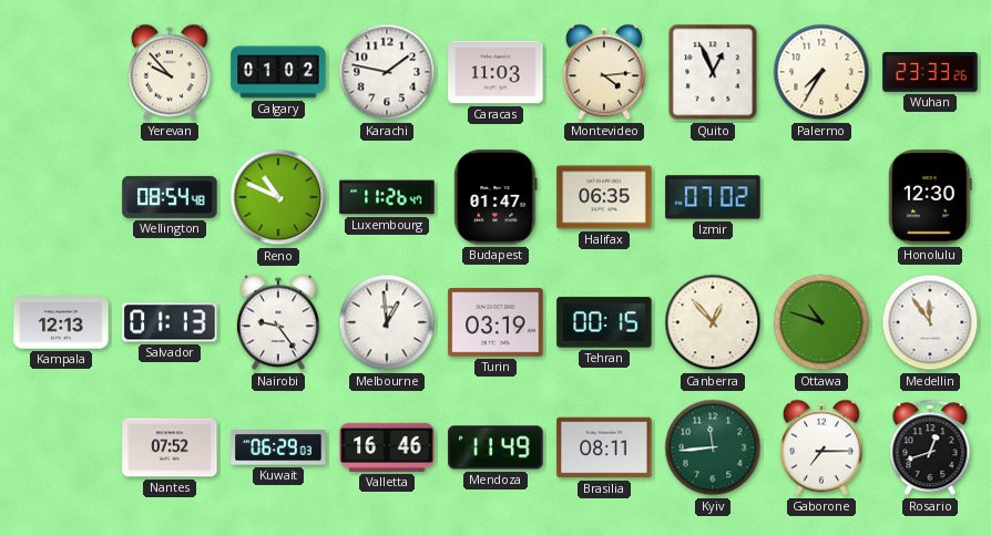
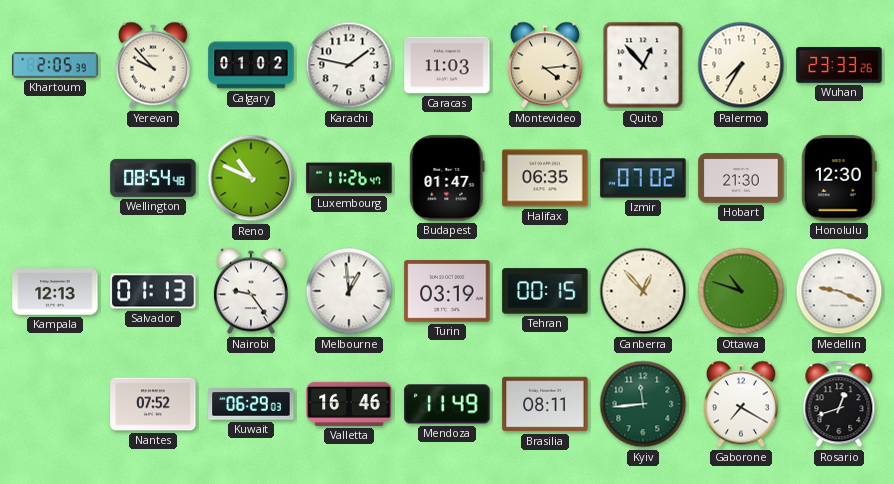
Khartoum: none -> 2:05 (55, 65)
Quito: 12:56 -> 12:53 (643, 65)
Hobart: none -> 21:30 (741, 178)
Medellin: 11:54 -> 9:19 (839, 291)
Gaborone: 7:15 -> 7:20 (741, 404)
